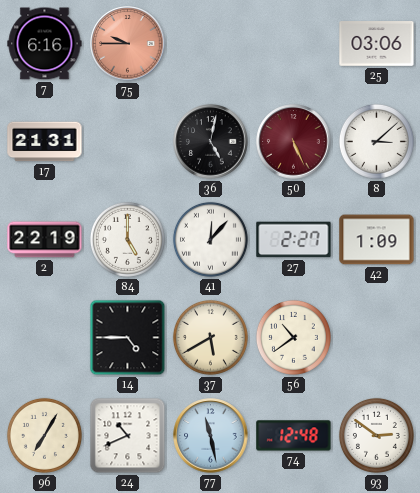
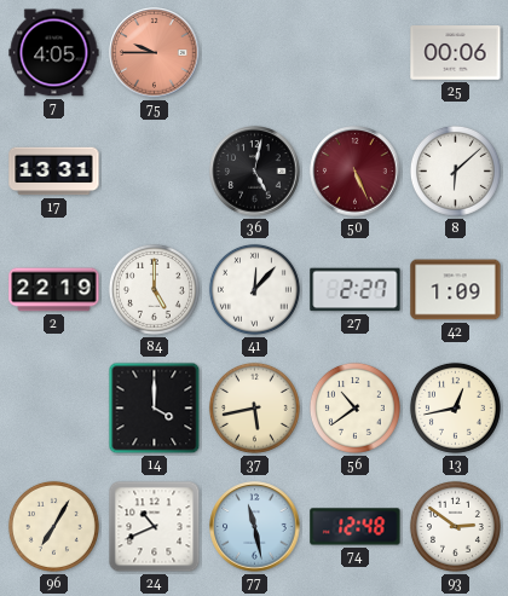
7: 6:16 -> 4:05 (54, 53)
25: 03:06 -> 00:06 (456, 53)
17: 21:31 -> 13:31 (54, 172)
8: 3:08 -> 6:08 (455, 170)
14: 4:45 -> 4:00 (155, 409)
37: 5:40 -> 5:43 (254, 407)
13: none -> 12:43 (455, 407)
